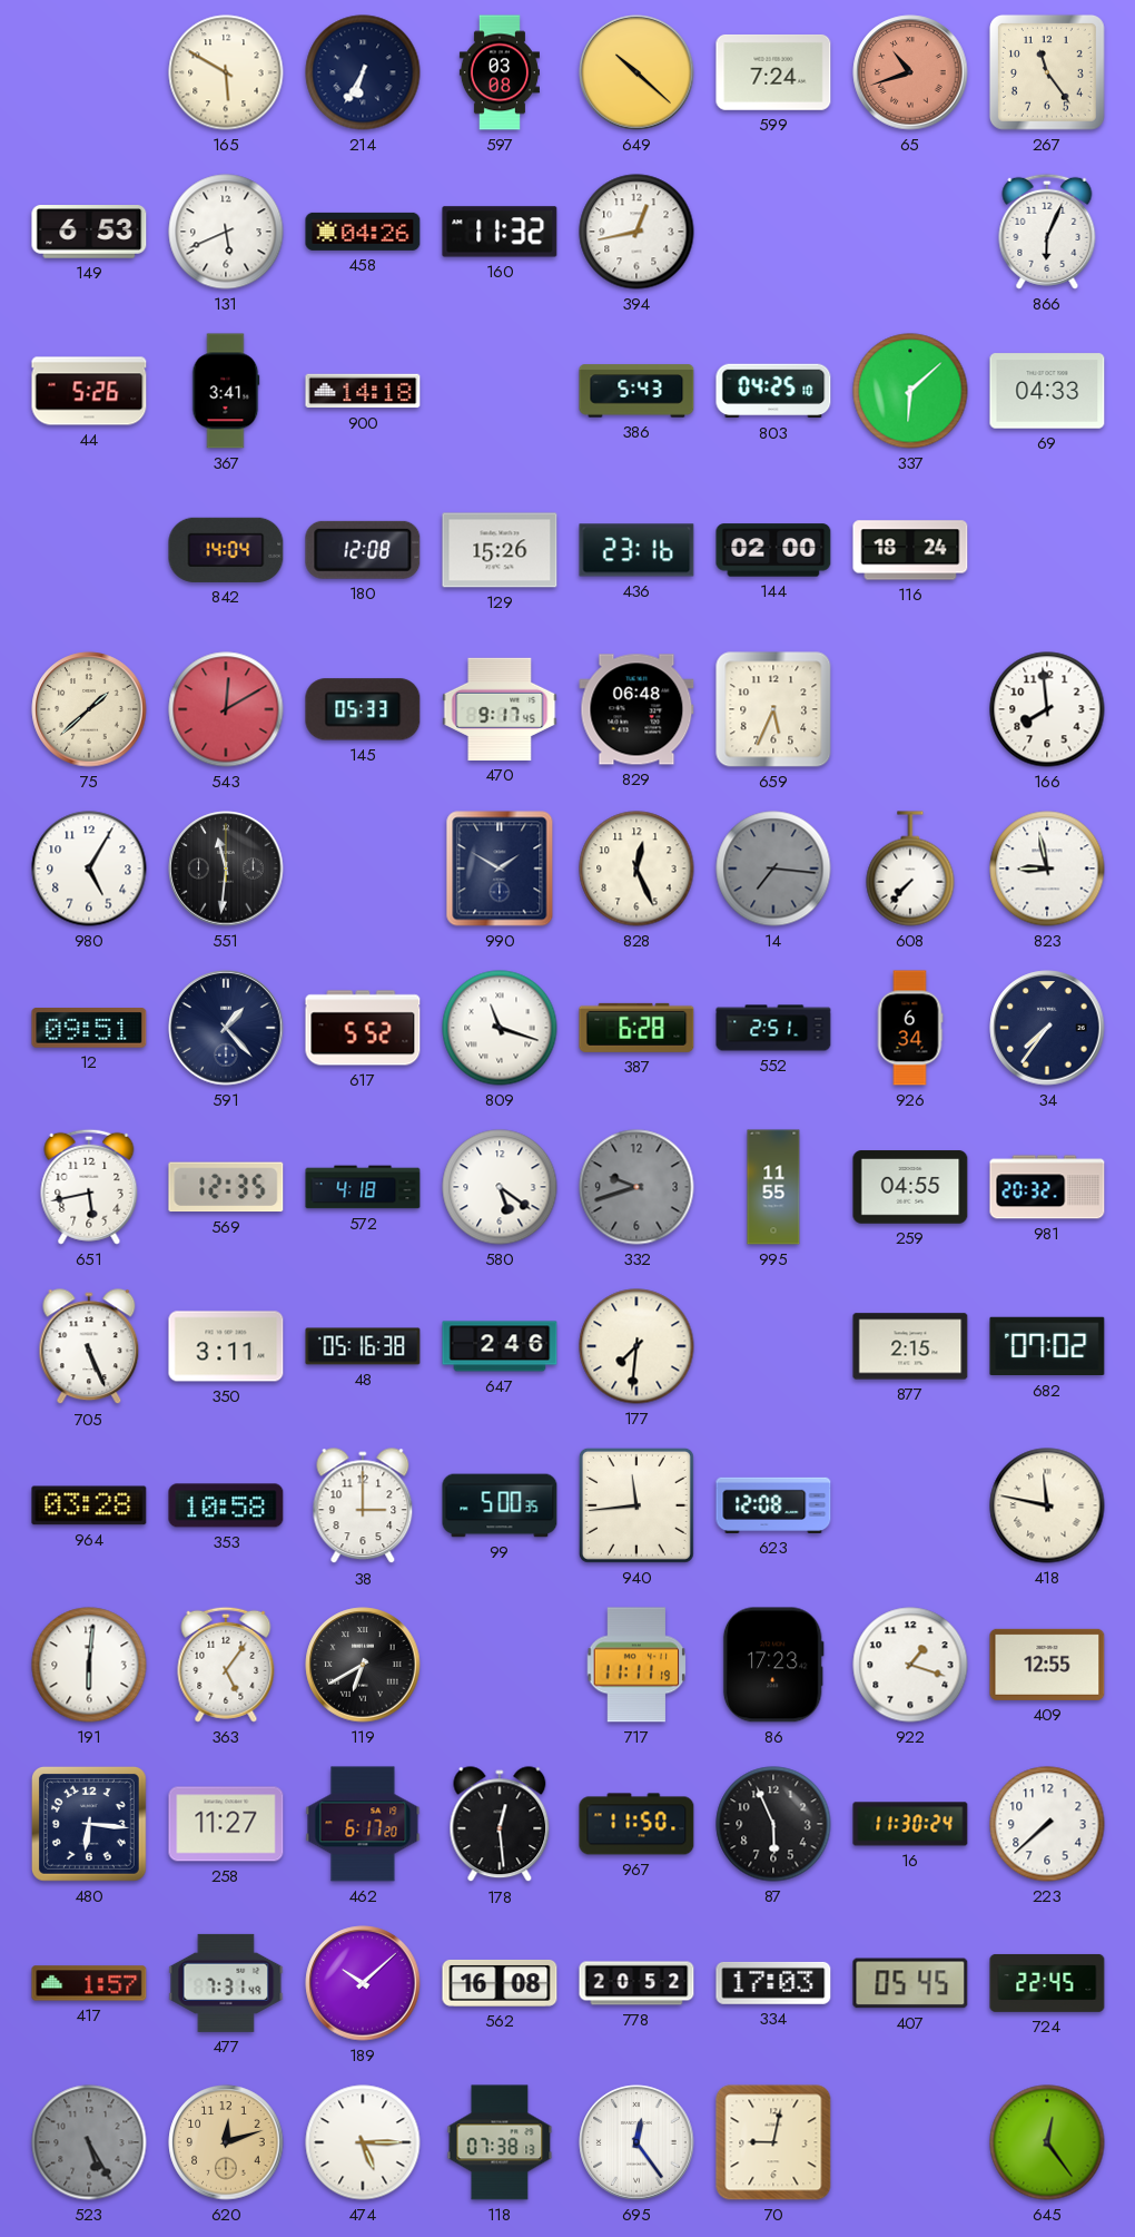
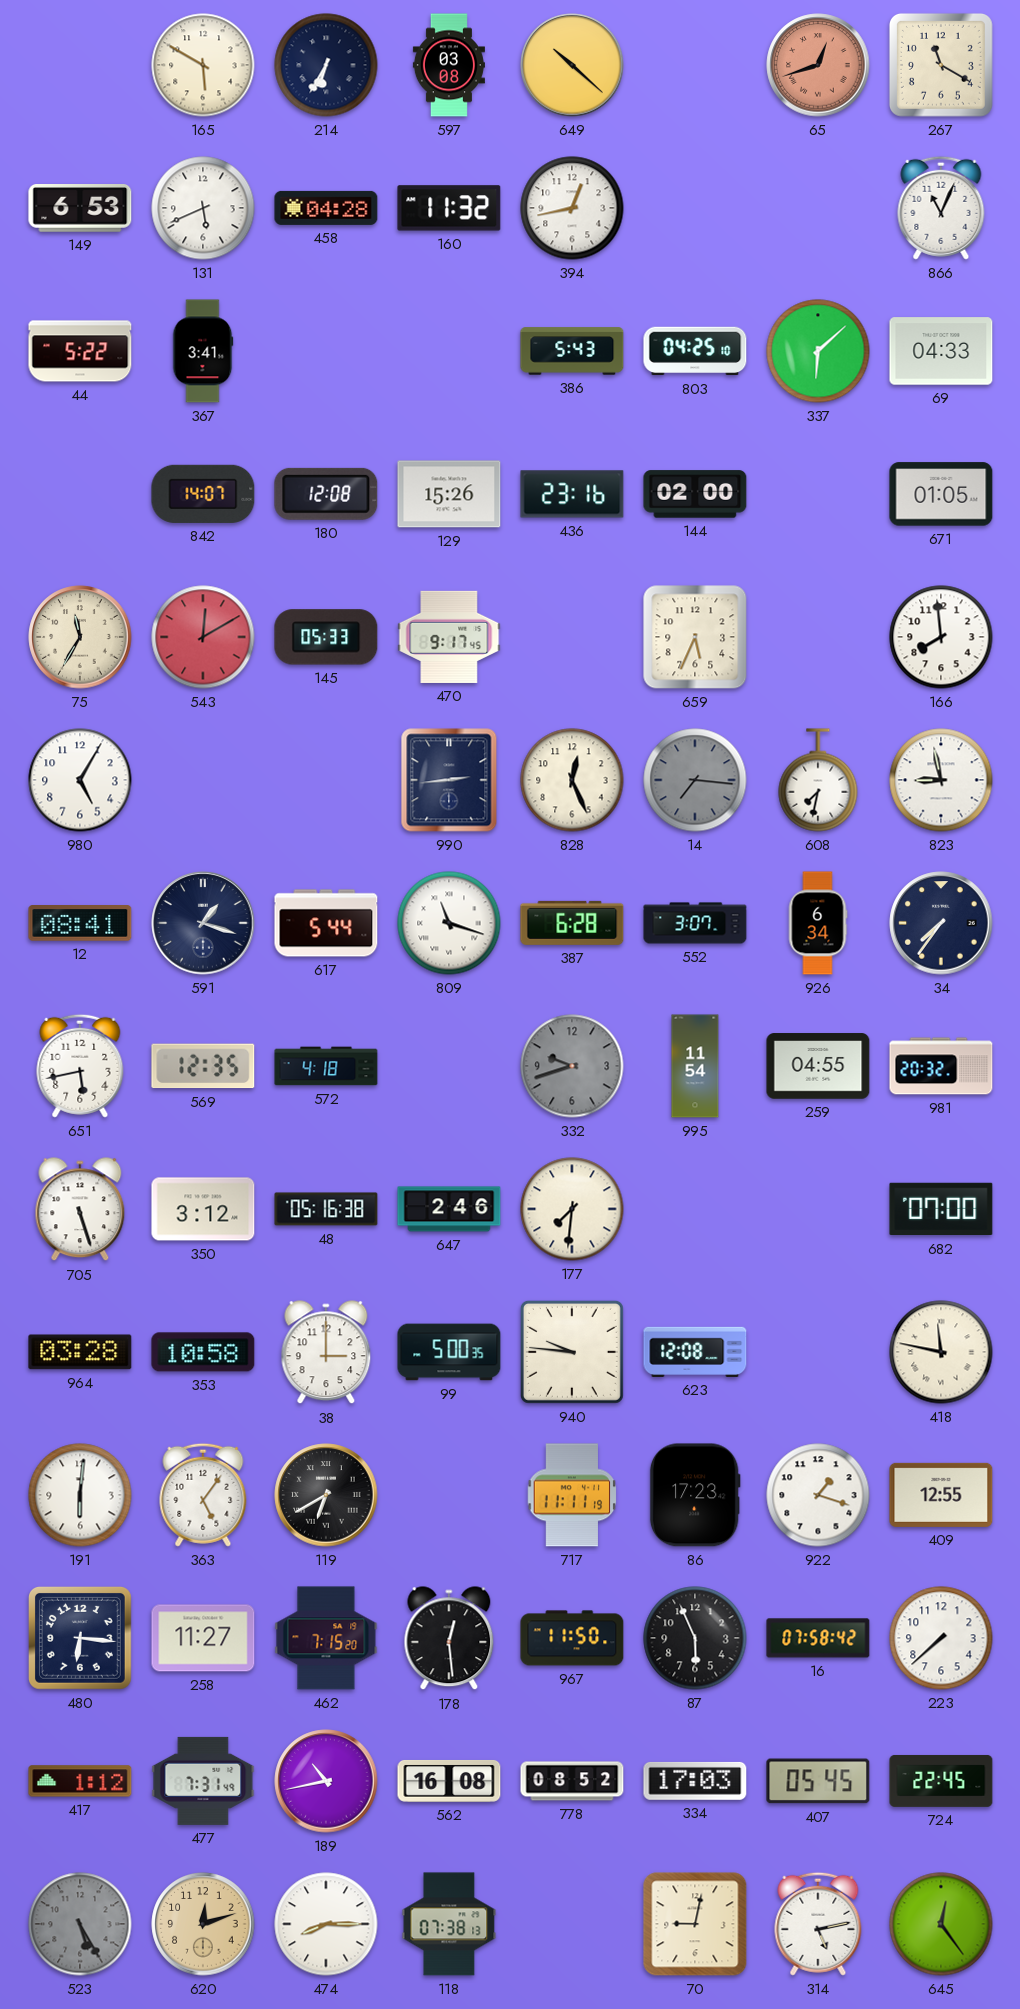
599: 7:24 -> none (773, 72)
65: 10:42 -> 12:42 (818, 65)
267: 11:24 -> 11:20 (941, 65)
458: 04:26 -> 04:28 (326, 208)
866: 6:04 -> 11:04 (941, 208)
44: 5:26 -> 5:22 (80, 351)
900: 14:18 -> none (363, 391)
842: 14:04 -> 14:07 (203, 494)
116: 18:24 -> none (910, 550)
671: none -> 01:05 (941, 494)
75: 1:38 -> 11:35 (80, 637)
829: 06:48 -> none (636, 709)
551: 11:31 -> none (226, 869)
990: 1:50 -> 2:44 (449, 780)
608: 7:37 -> 7:32 (818, 780)
12: 09:51 -> 08:41 (80, 924)
591: 1:23 -> 1:18 (203, 923)
617: 5:52 -> 5:44 (326, 923)
552: 2:51 -> 3:07 (695, 923)
580: 5:21 -> none (500, 1187)
995: 11:55 -> 11:54 (695, 1066)
705: 5:26 -> 5:27 (80, 1210)
350: 3:11 -> 3:12 (203, 1209)
877: 2:15 -> none (910, 1346)
682: 07:02 -> 07:00 (941, 1209)
940: 11:44 -> 9:46 (572, 1352)
462: 6:17 -> 7:15 (326, 1638)
16: 11:30 -> 07:58 (818, 1638)
417: 1:57 -> 1:12 (80, 1781)
189: 10:08 -> 10:43 (326, 1781)
778: 20:52 -> 08:52 (572, 1781)
474: 5:15 -> 8:15 (326, 1924)
695: 12:24 -> none (636, 2142)
314: none -> 5:13 (818, 1924)
